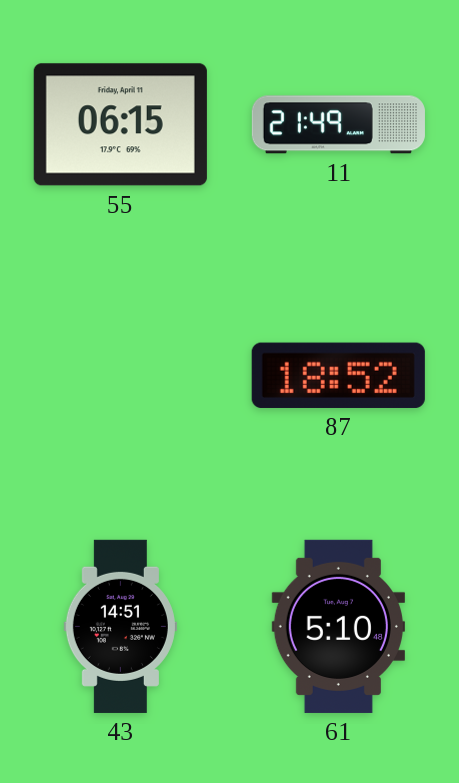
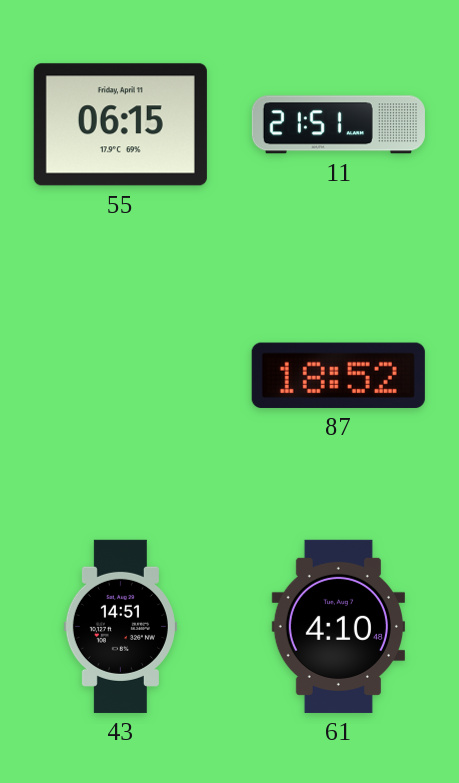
11: 21:49 -> 21:51 (338, 125)
61: 5:10 -> 4:10 (338, 626)
